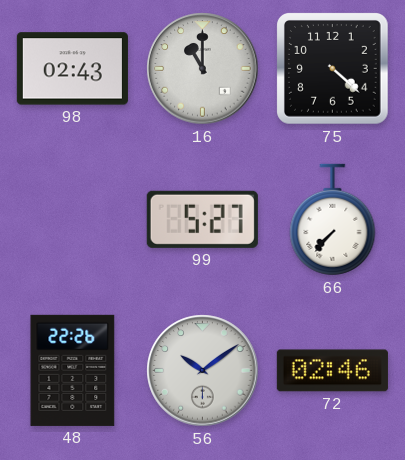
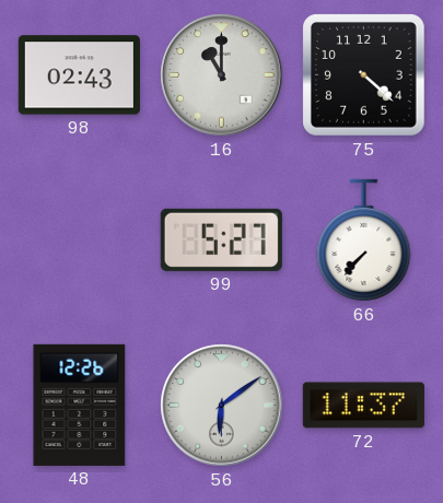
48: 22:26 -> 12:26 (80, 405)
56: 10:09 -> 6:09 (222, 406)
72: 02:46 -> 11:37 (363, 406)
